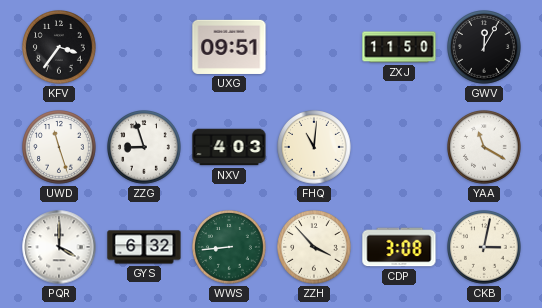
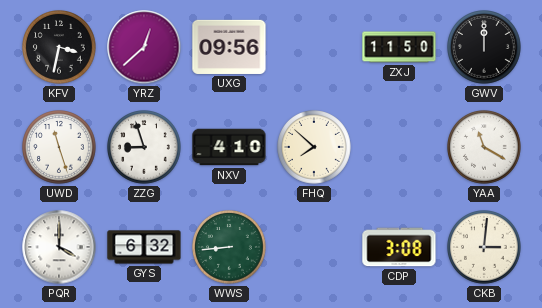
KFV: 3:36 -> 3:32 (60, 48)
YRZ: none -> 12:38 (144, 47)
UXG: 09:51 -> 09:56 (229, 47)
GWV: 12:05 -> 12:00 (485, 48)
NXV: 4:03 -> 4:10 (229, 147)
FHQ: 11:01 -> 7:52 (315, 148)
ZZH: 3:53 -> none (315, 248)
CKB: 3:02 -> 3:01 (485, 248)
